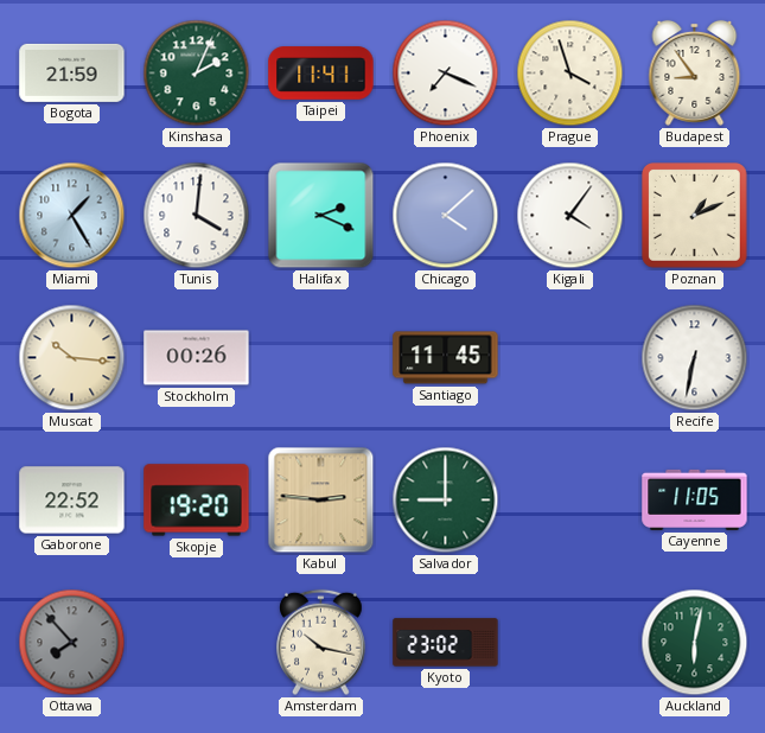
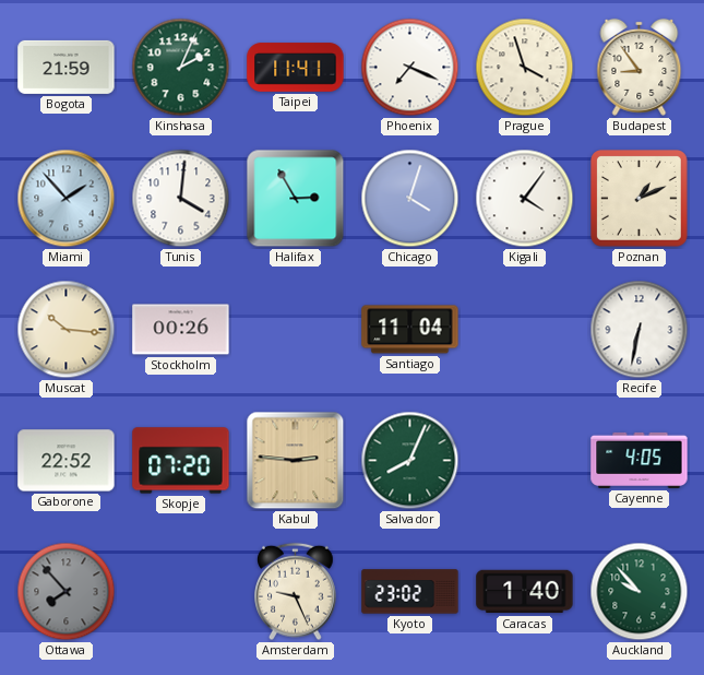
Miami: 1:25 -> 1:53 (67, 199)
Halifax: 2:19 -> 2:55 (296, 199)
Chicago: 4:08 -> 4:03 (410, 199)
Santiago: 11:45 -> 11:04 (410, 330)
Skopje: 19:20 -> 07:20 (181, 461)
Salvador: 9:00 -> 8:04 (410, 461)
Cayenne: 11:05 -> 4:05 (640, 460)
Amsterdam: 10:17 -> 9:26 (296, 592)
Caracas: none -> 1:40 (525, 592)
Auckland: 6:02 -> 9:53 (640, 592)
